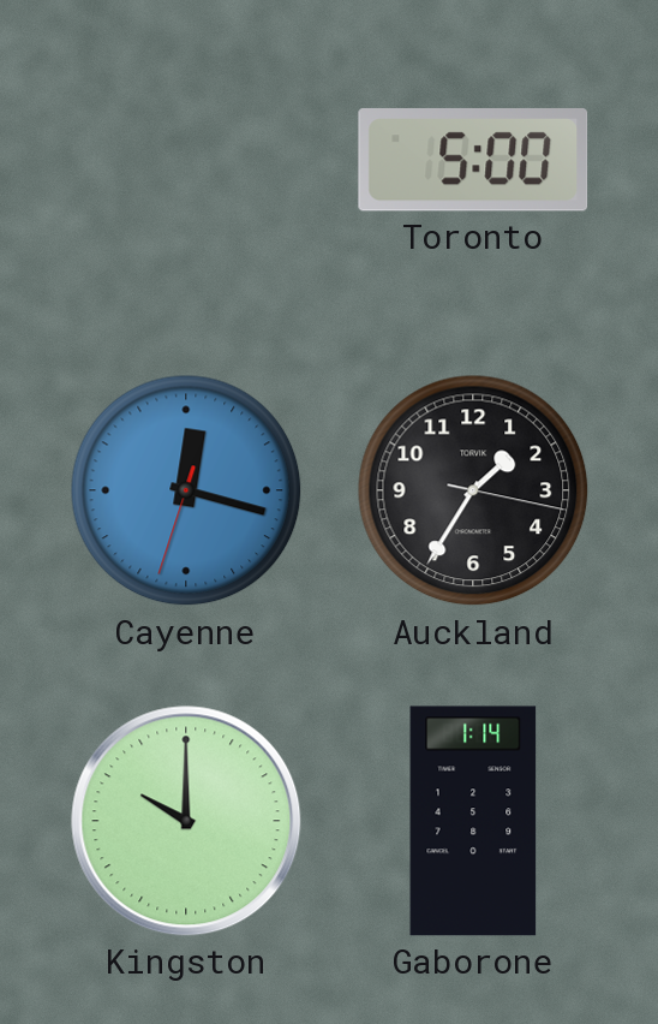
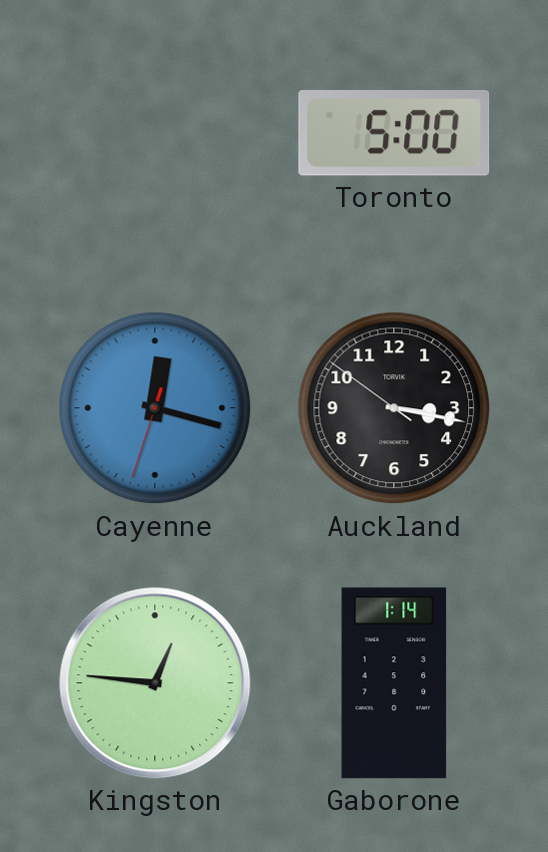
Auckland: 1:35 -> 3:16 (394, 408)
Kingston: 10:00 -> 12:46 (155, 683)
